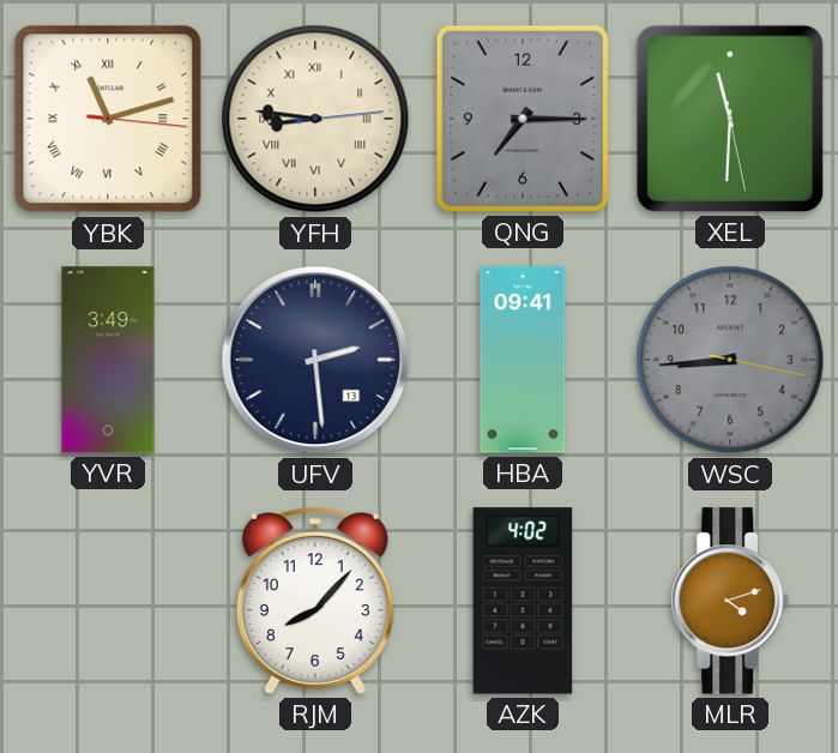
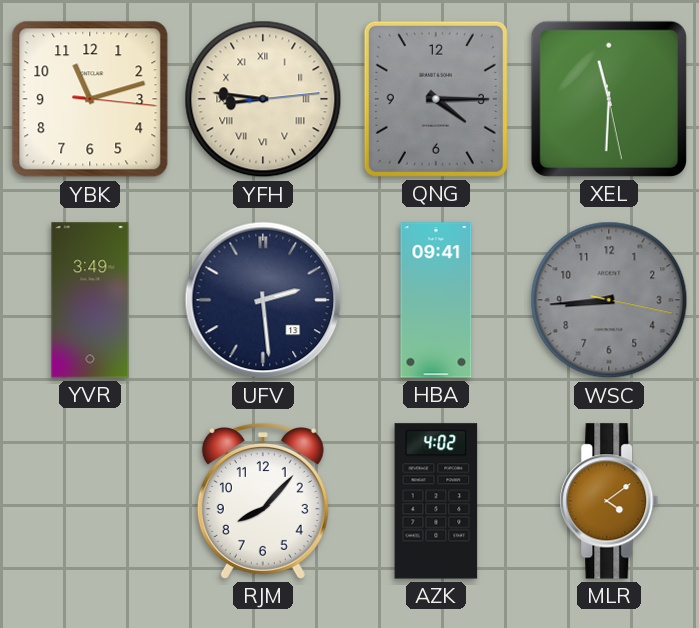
YBK numerals: Roman -> Arabic (90, 99)
QNG: 7:15 -> 4:15 (436, 99)
MLR: 4:12 -> 4:09 (609, 501)
